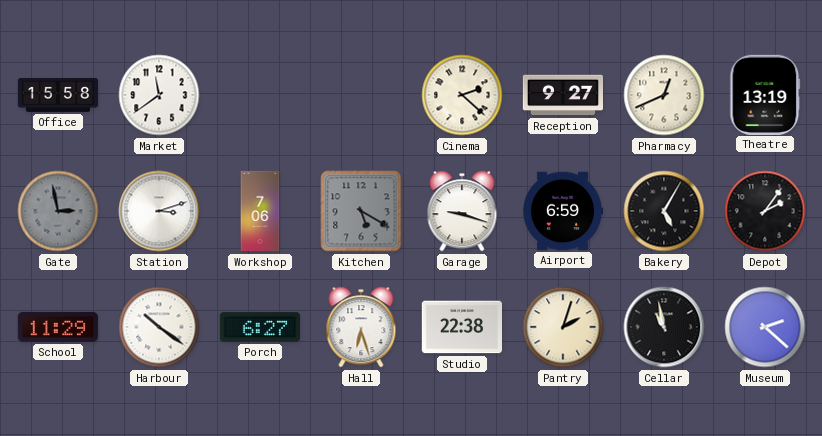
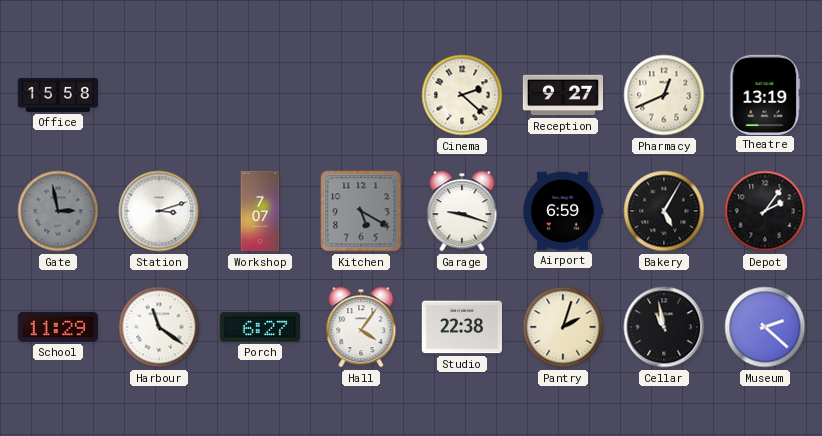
Market: 11:39 -> none (159, 95)
Workshop: 7:06 -> 7:07 (260, 211)
Harbour: 10:21 -> 11:21 (159, 327)
Hall: 6:27 -> 4:06 (361, 327)
